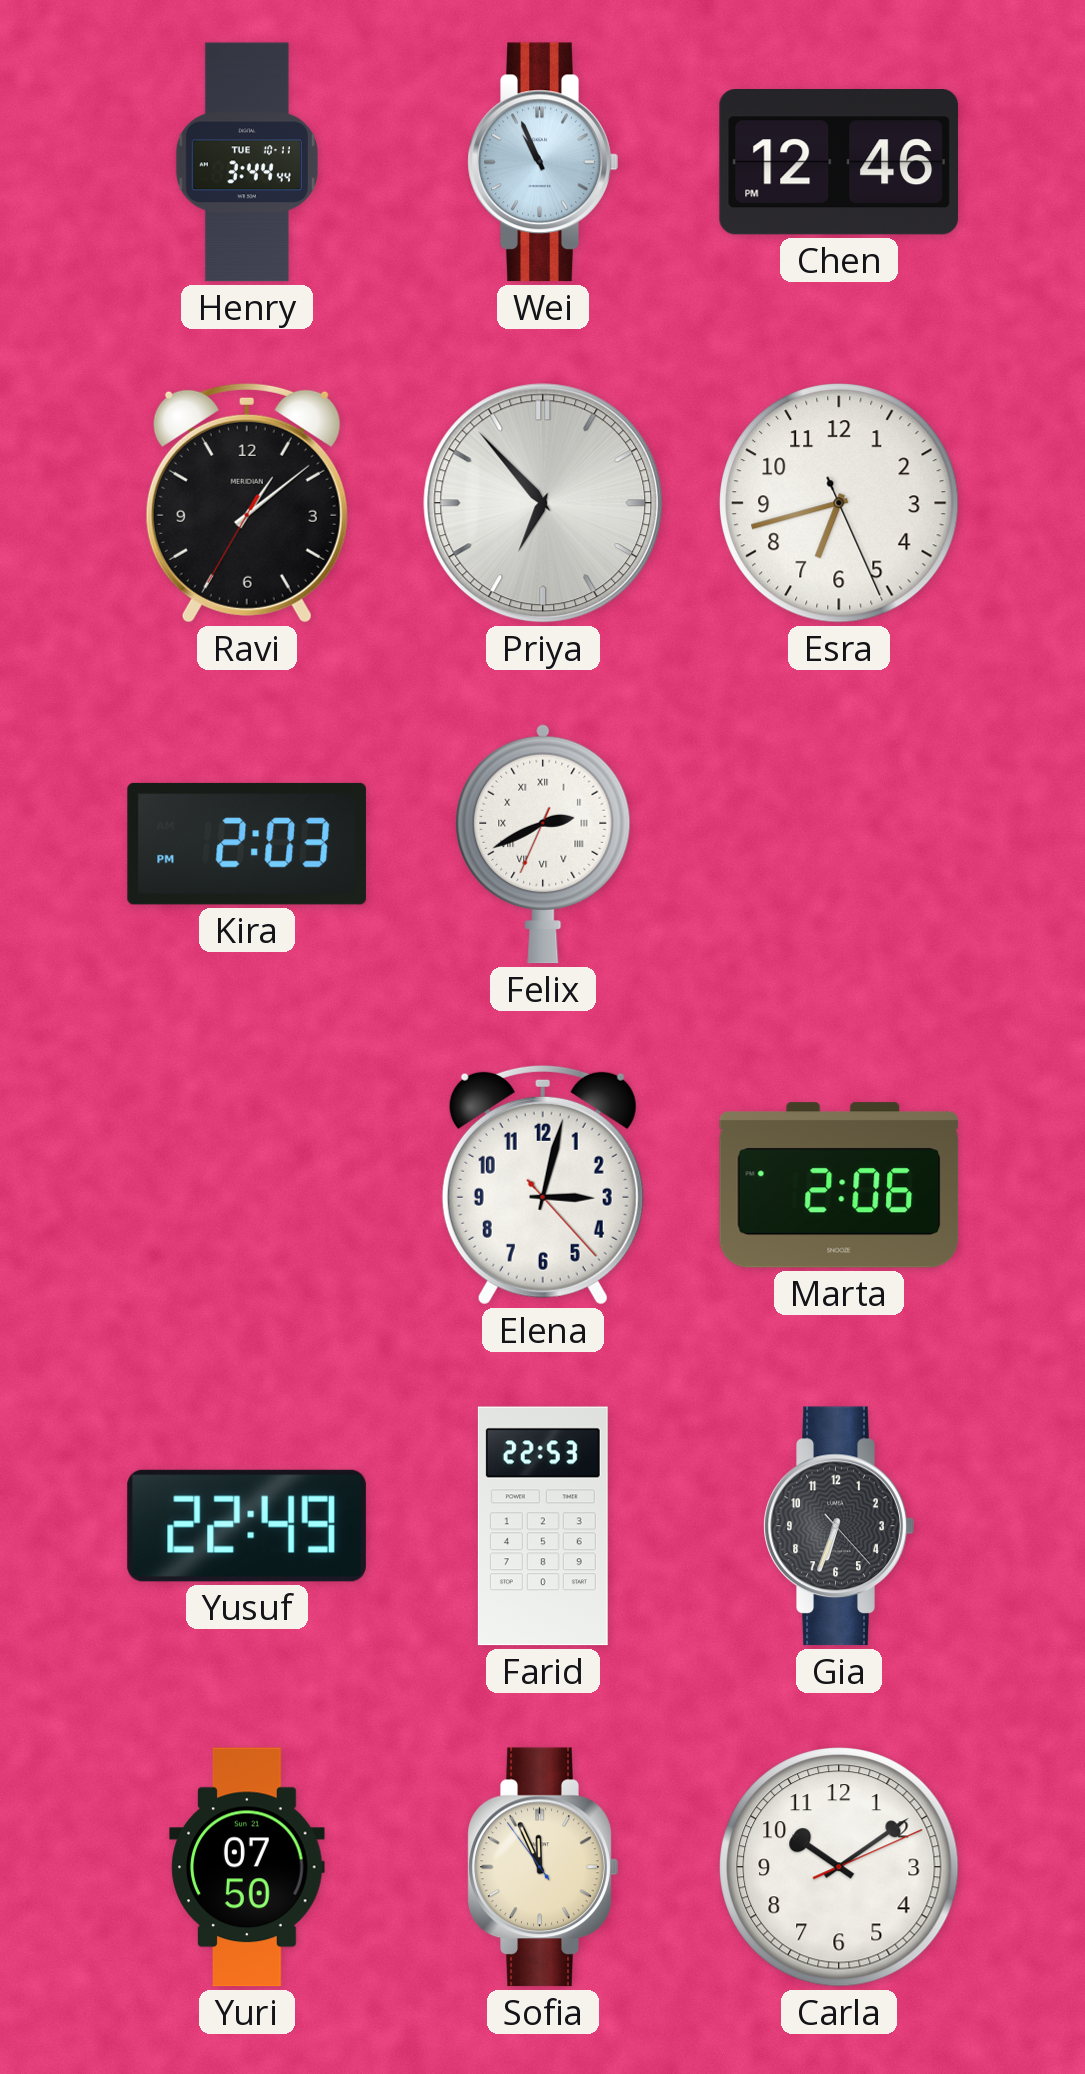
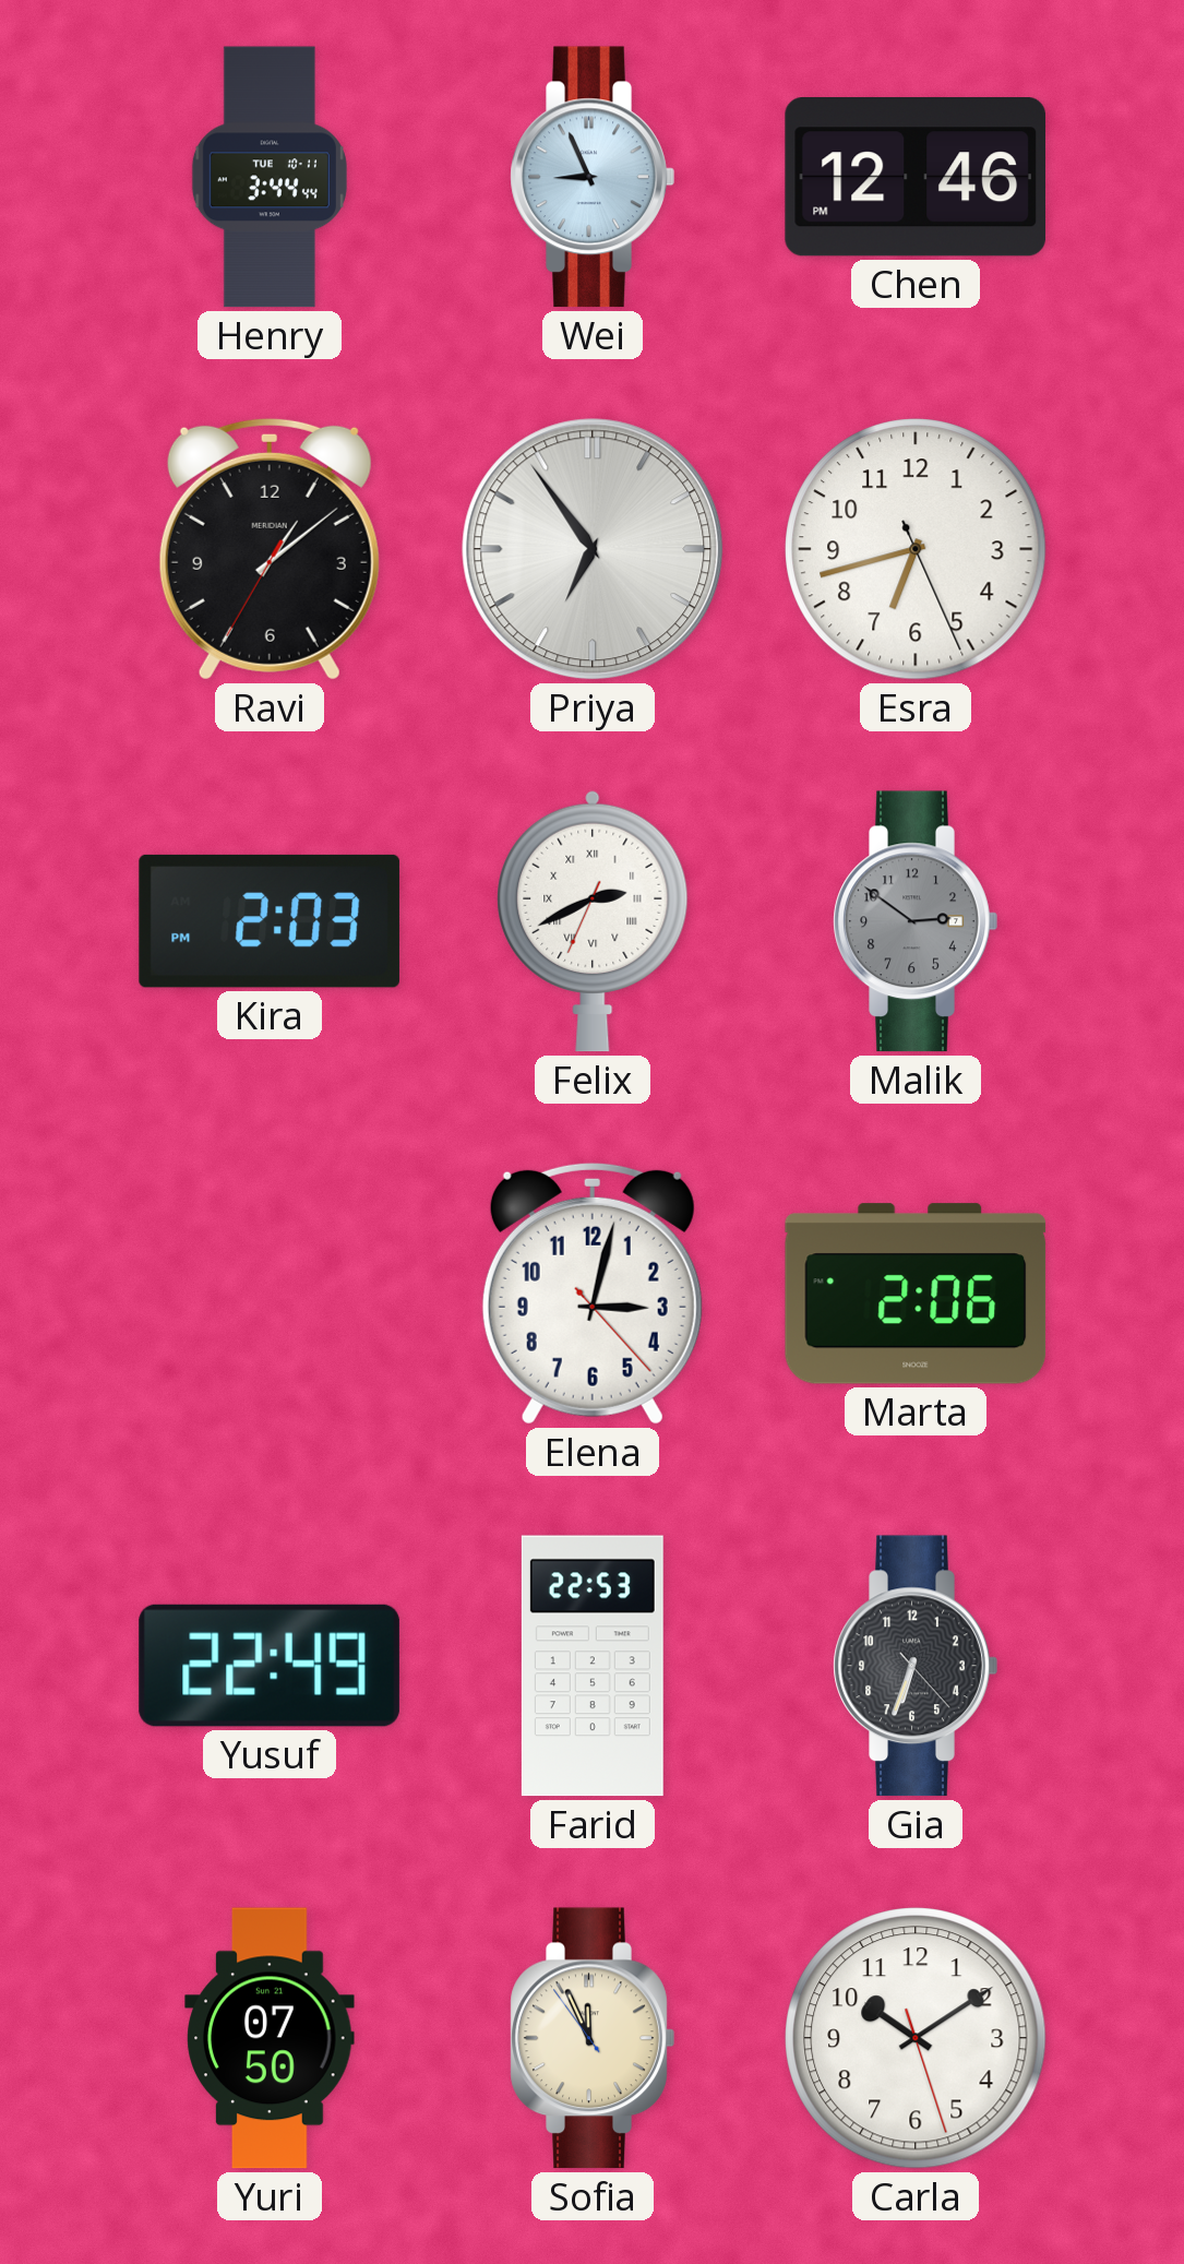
Wei: 10:56 -> 8:56 (593, 177)
Priya: 6:53 -> 6:54 (593, 549)
Malik: none -> 2:51 (916, 921)
Carla: 10:09:11 -> 10:09:27 (916, 2038)
